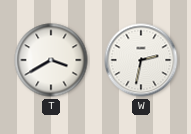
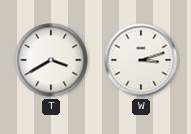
W: 2:32 -> 3:12 (141, 60)
